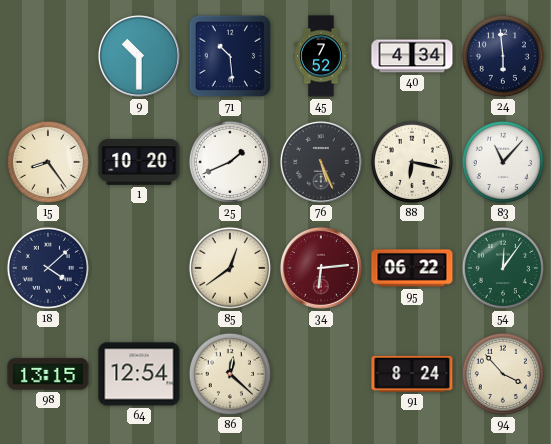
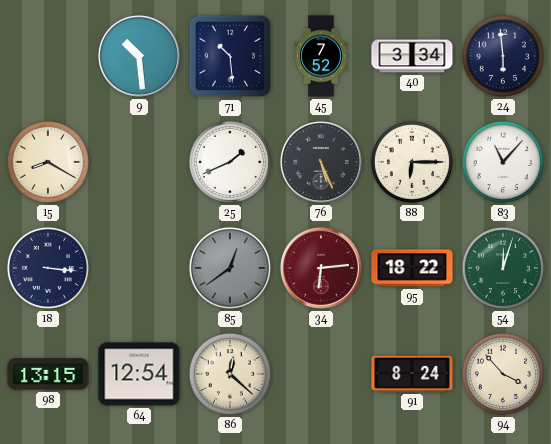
9: 10:30 -> 10:29 (139, 56)
40: 4:34 -> 3:34 (412, 56)
15: 8:24 -> 8:20 (48, 162)
1: 10:20 -> none (139, 162)
88: 6:17 -> 6:15 (412, 162)
18: 4:08 -> 3:16 (48, 268)
85 dial: cream -> grey (230, 268)
95: 06:22 -> 18:22 (412, 268)
54: 12:06 -> 12:03 (503, 268)
